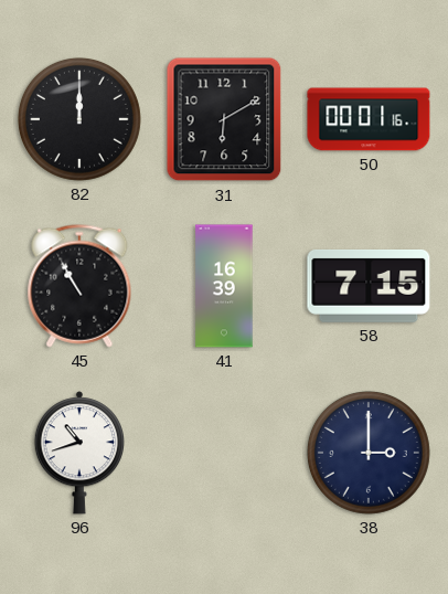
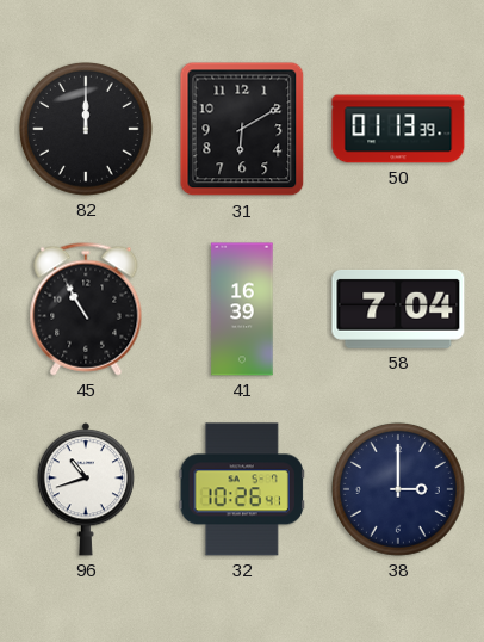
50: 00:01 -> 01:13 (398, 129)
58: 7:15 -> 7:04 (398, 309)
32: none -> 10:26 (242, 489)
